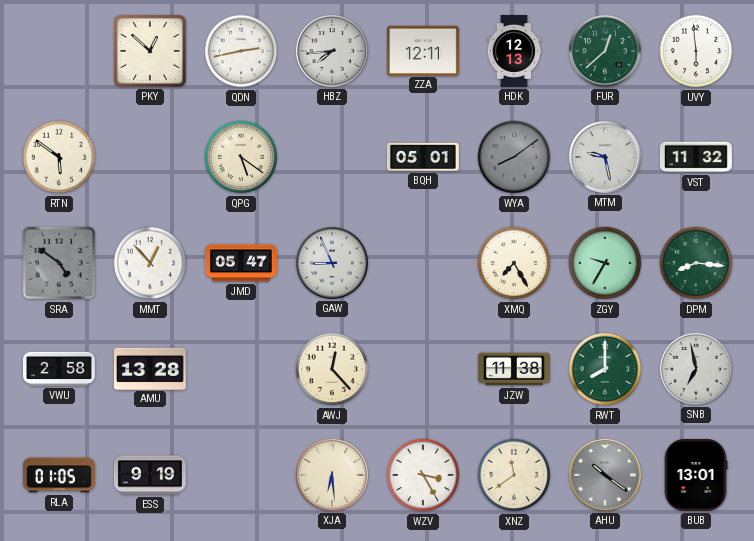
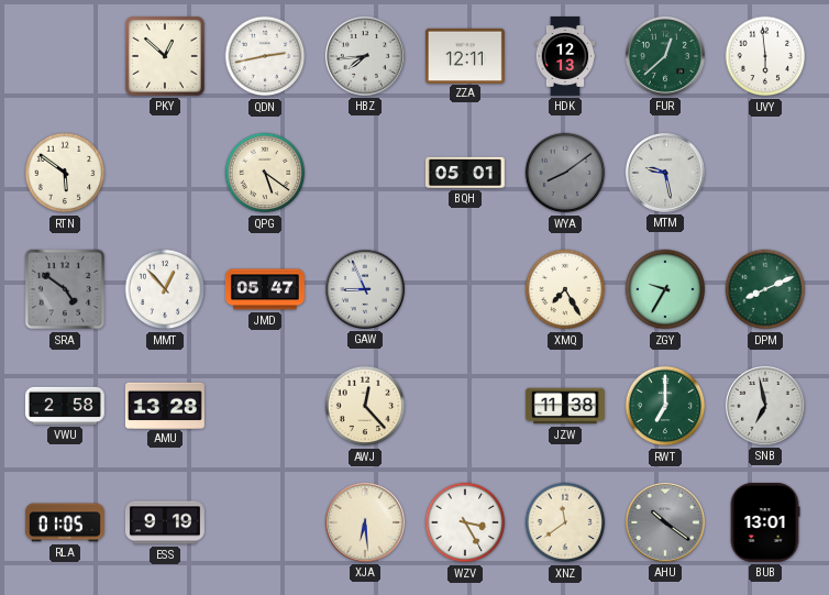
VST: 11:32 -> none (696, 157)
DPM: 8:16 -> 8:11 (765, 289)
RWT: 8:00 -> 7:00 (665, 406)
